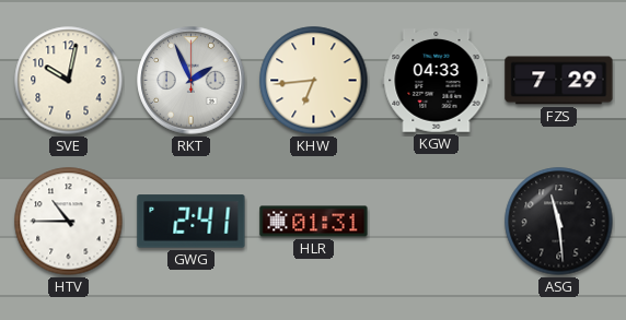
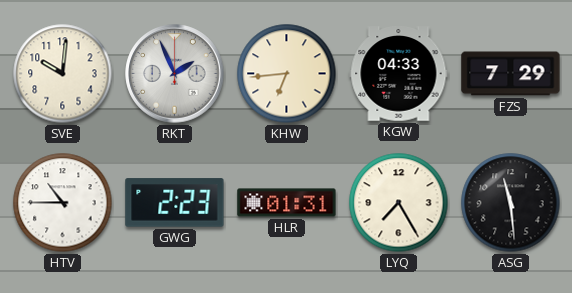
SVE: 10:02 -> 10:01 (63, 74)
GWG: 2:41 -> 2:23 (175, 203)
LYQ: none -> 7:25 (399, 203)
